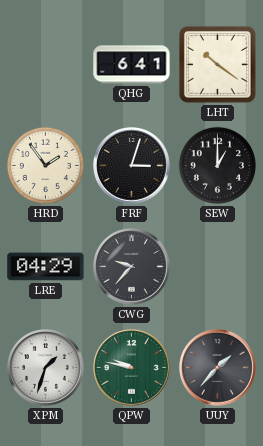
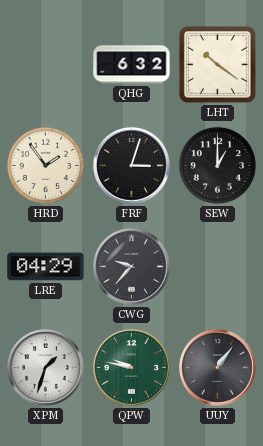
QHG: 6:41 -> 6:32 (132, 65)
UUY: 1:37 -> 1:06 (218, 368)
